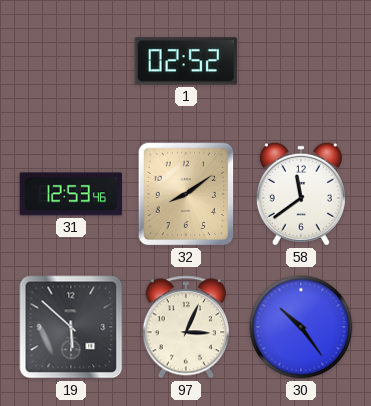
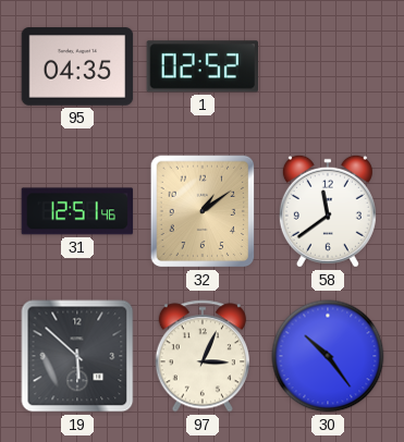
95: none -> 04:35 (77, 66)
31: 12:53 -> 12:51 (77, 211)
32: 8:09 -> 1:09 (203, 211)
